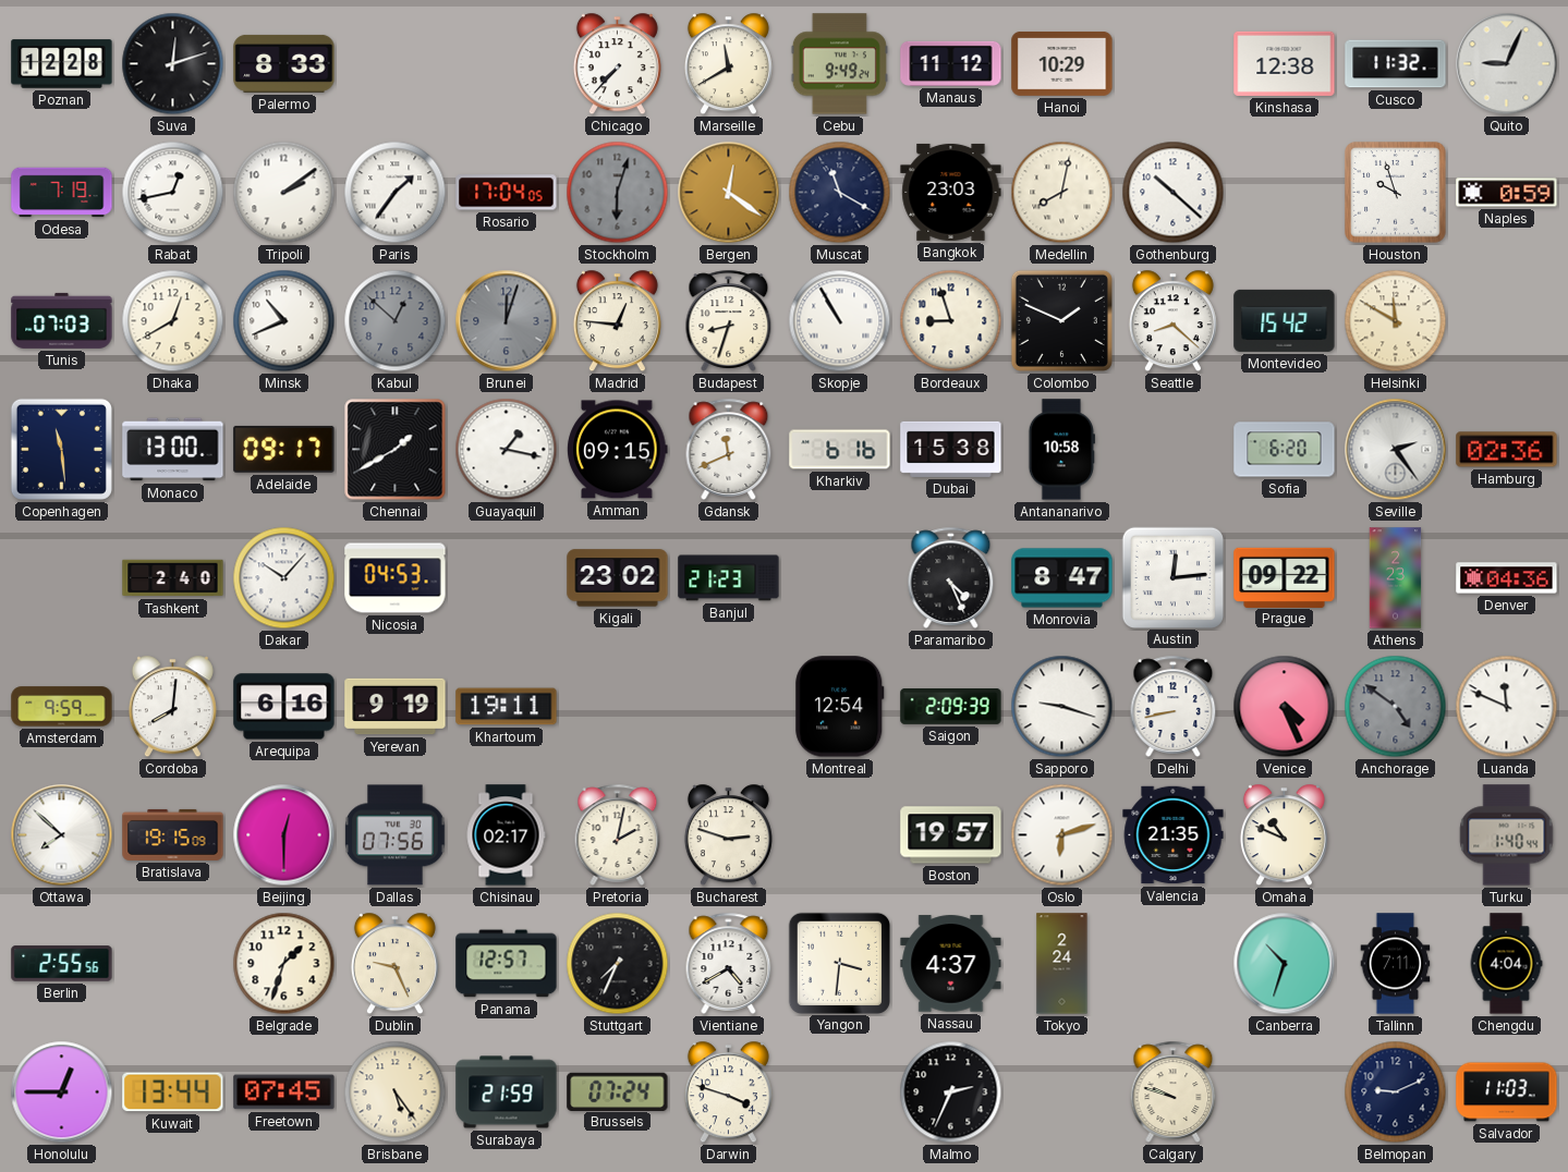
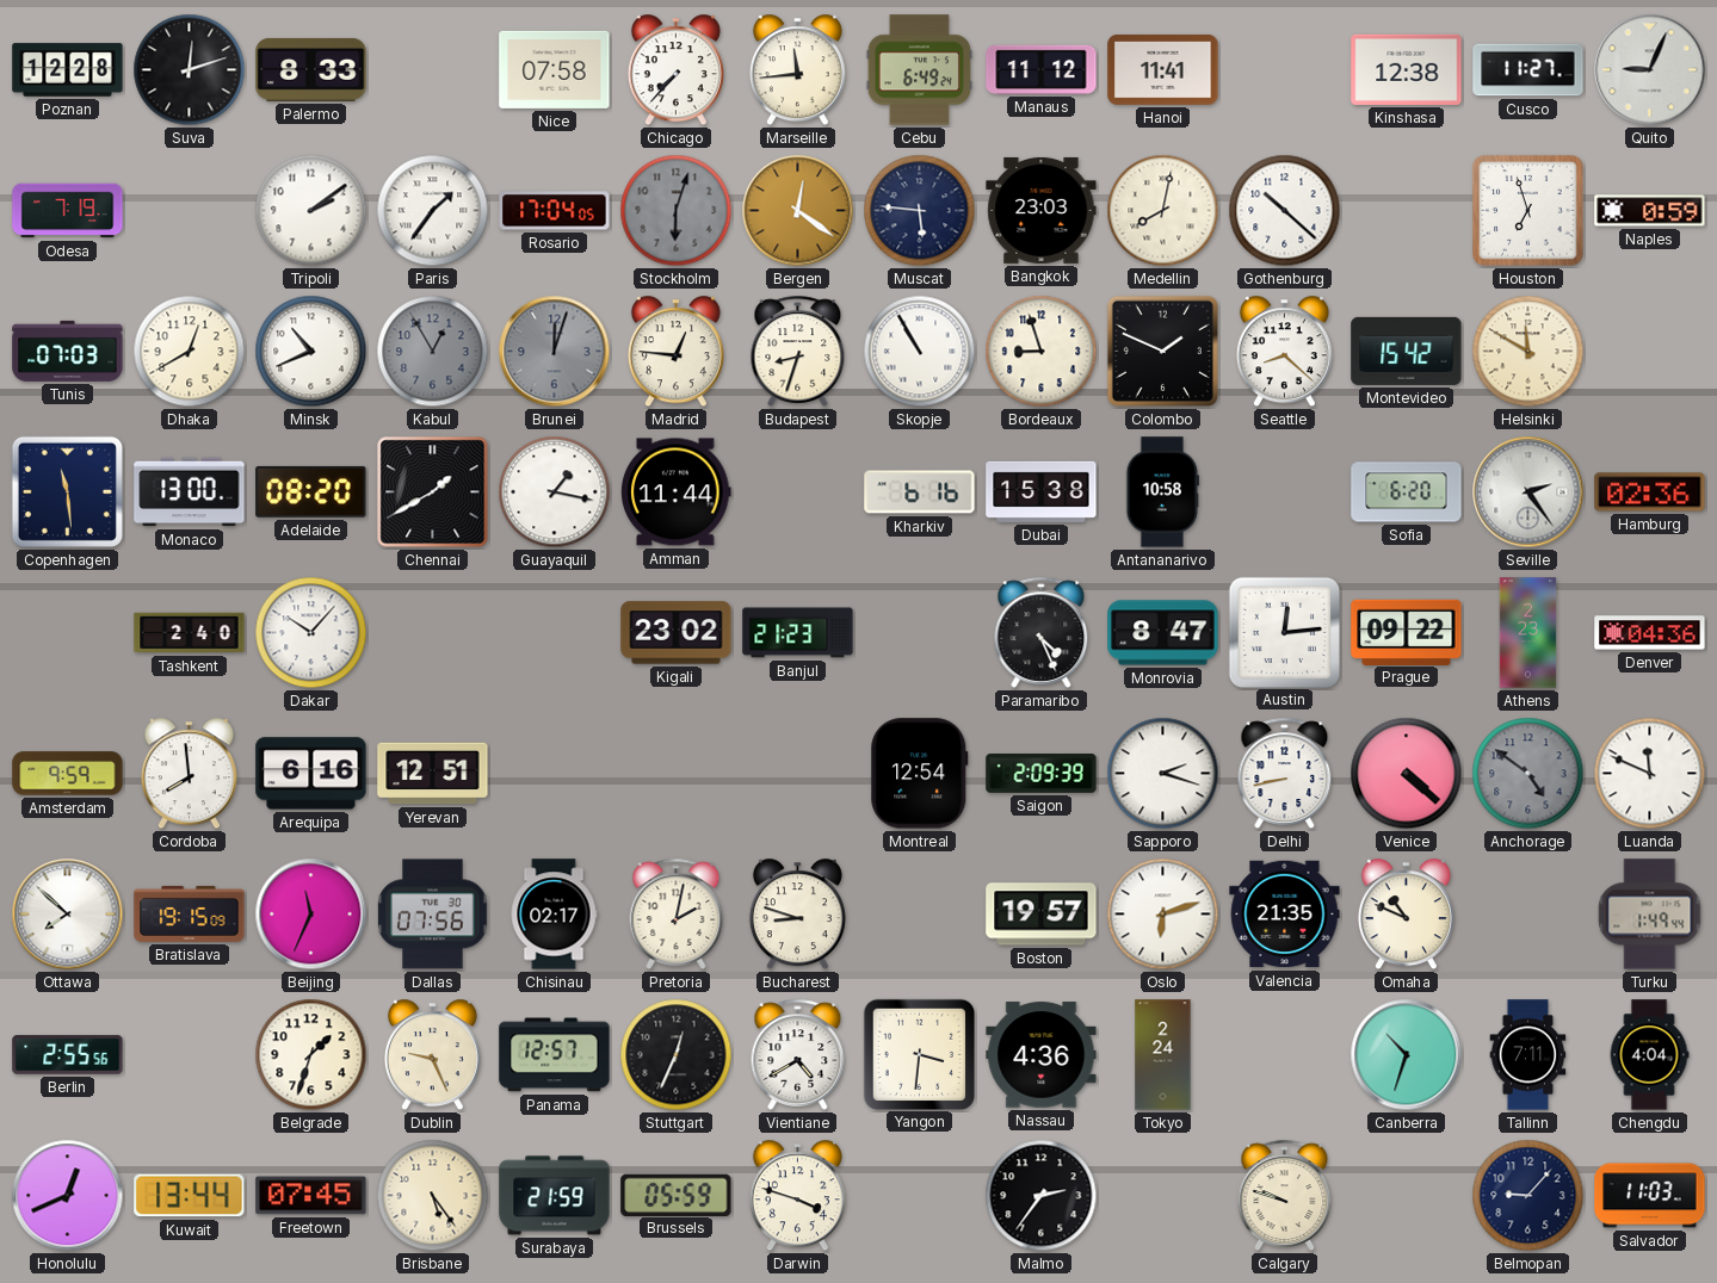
Nice: none -> 07:58 (555, 69)
Marseille: 11:40 -> 11:44 (797, 70)
Cebu: 9:49 -> 6:49 (919, 70)
Hanoi: 10:29 -> 11:41 (1163, 69)
Cusco: 11:32 -> 11:27 (1528, 70)
Rabat: 12:43 -> none (173, 193)
Muscat: 11:20 -> 5:46 (920, 211)
Houston: 9:57 -> 6:57 (1528, 211)
Kabul: 12:52 -> 12:55 (433, 352)
Adelaide: 09:17 -> 08:20 (311, 491)
Amman: 09:15 -> 11:44 (677, 492)
Gdansk: 11:41 -> none (729, 449)
Nicosia: 04:53 -> none (396, 578)
Cordoba: 8:01 -> 7:59 (189, 774)
Yerevan: 9:19 -> 12:51 (433, 774)
Khartoum: 19:11 -> none (507, 707)
Sapporo: 9:18 -> 2:18 (1163, 774)
Venice: 4:26 -> 4:22 (1407, 774)
Beijing: 12:30 -> 11:34 (311, 915)
Bucharest: 2:48 -> 8:48 (797, 915)
Turku: 1:40 -> 1:49 (1650, 915)
Stuttgart: 7:34 -> 12:34 (677, 1055)
Nassau: 4:37 -> 4:36 (1042, 1055)
Honolulu: 12:45 -> 12:41 (68, 1196)
Brussels: 07:24 -> 05:59 (677, 1195)
Malmo: 2:34 -> 2:36 (1042, 1196)
Belmopan: 9:11 -> 9:07 (1528, 1196)
